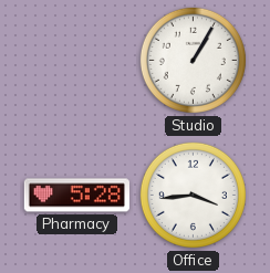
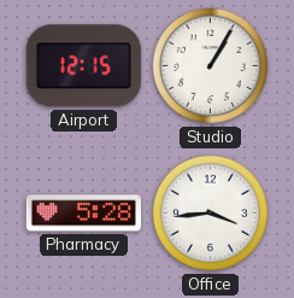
Airport: none -> 12:15 (83, 66)
